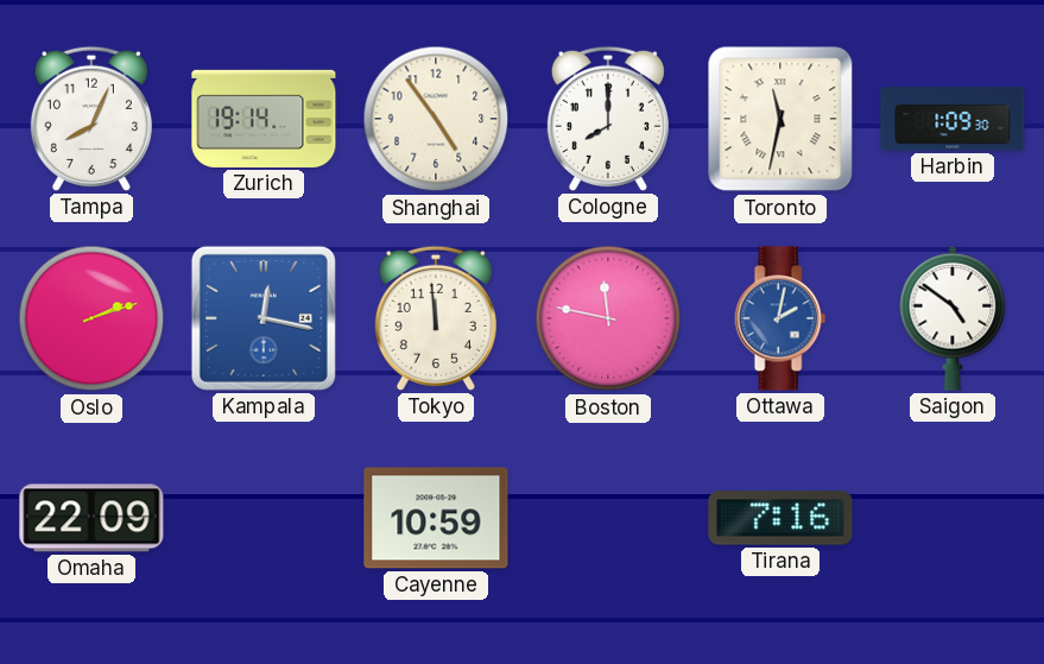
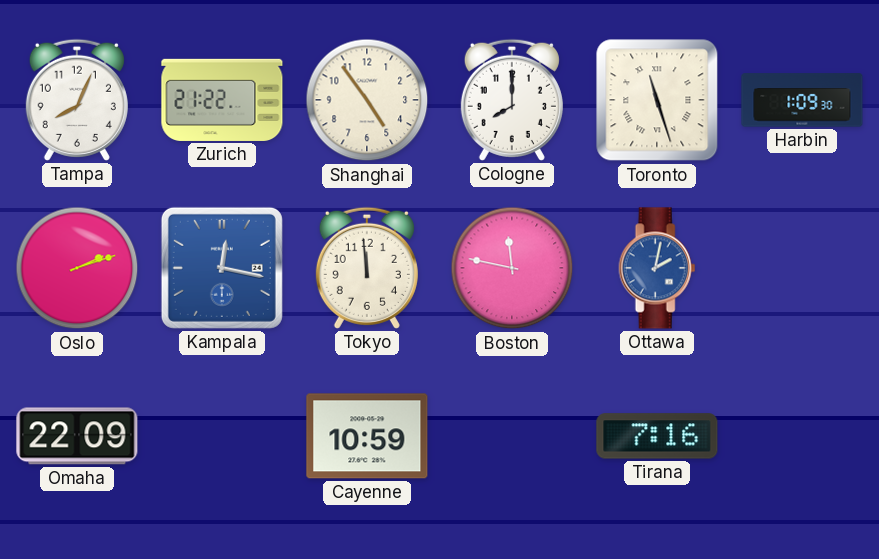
Zurich: 19:14 -> 21:22 (222, 100)
Toronto: 11:32 -> 11:27 (657, 100)
Saigon: 4:51 -> none (953, 318)
